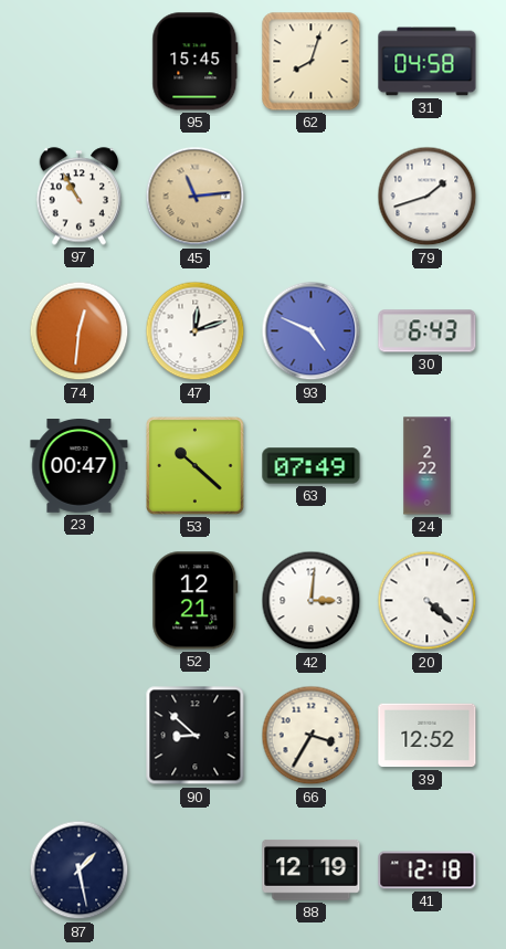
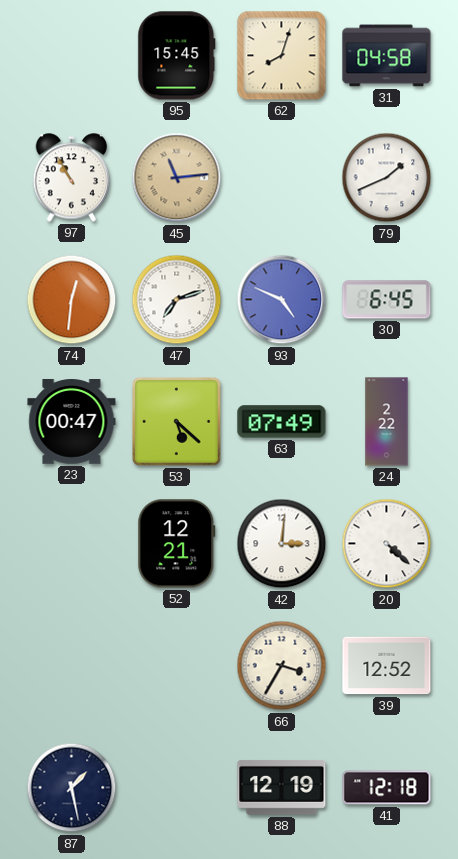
79: 1:42 -> 1:41 (387, 178)
47: 12:12 -> 7:12 (177, 300)
30: 6:43 -> 6:45 (387, 300)
53: 10:22 -> 5:22 (177, 422)
90: 8:52 -> none (196, 736)
